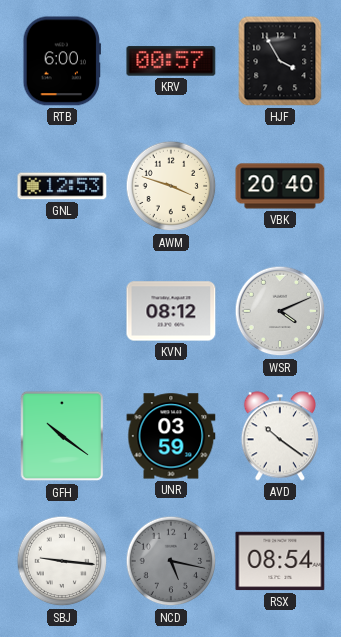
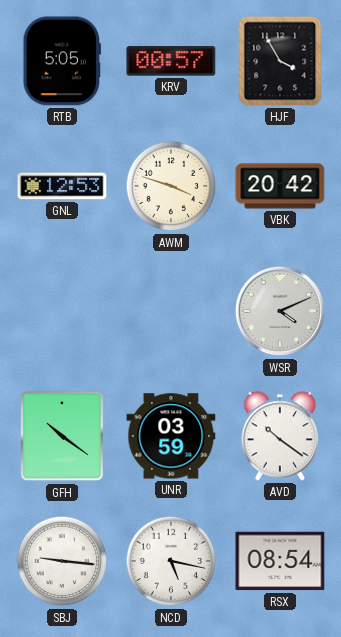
RTB: 6:00 -> 5:05 (61, 61)
VBK: 20:40 -> 20:42 (280, 186)
KVN: 08:12 -> none (171, 311)
NCD dial: grey -> white (171, 561)
